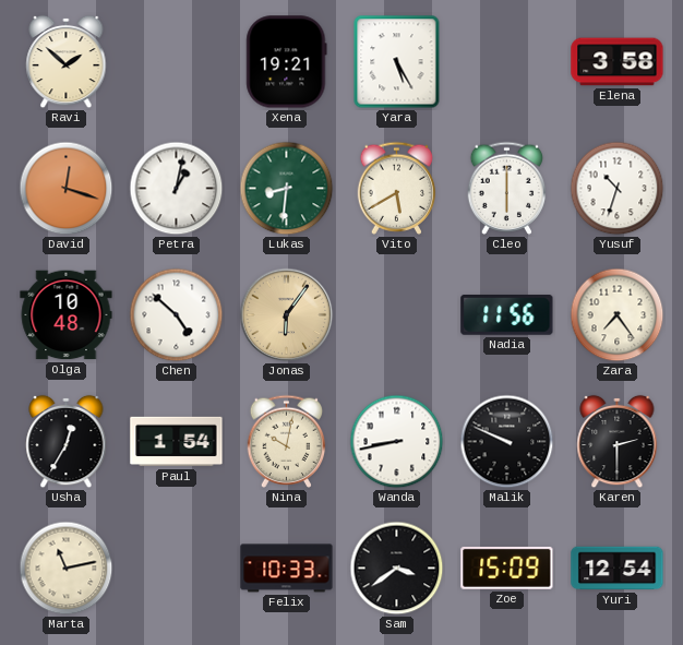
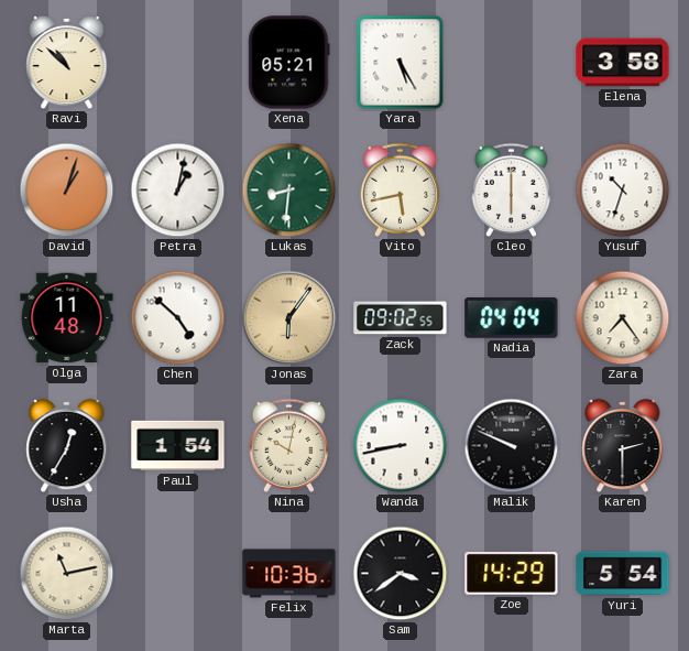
Ravi: 1:52 -> 10:52 (67, 63)
Xena: 19:21 -> 05:21 (289, 63)
David: 12:18 -> 1:03 (67, 191)
Vito: 5:40 -> 5:43 (401, 189)
Olga: 10:48 -> 11:48 (67, 318)
Zack: none -> 09:02 (401, 318)
Nadia: 11:56 -> 04:04 (512, 317)
Felix: 10:33 -> 10:36 (289, 574)
Zoe: 15:09 -> 14:29 (512, 573)
Yuri: 12:54 -> 5:54 (623, 574)
